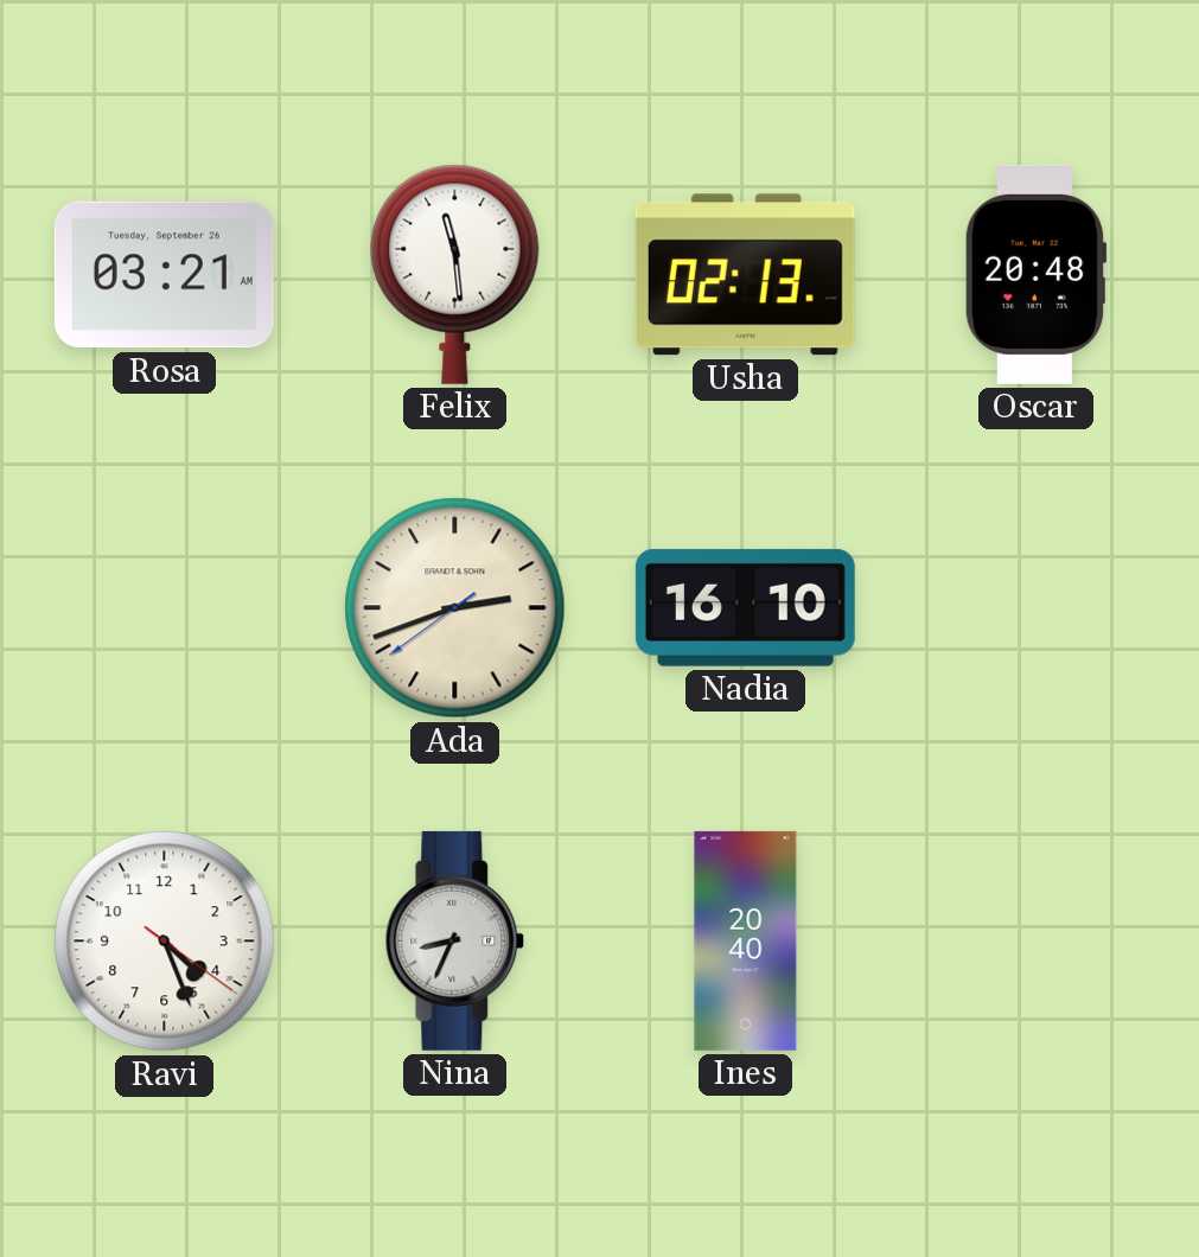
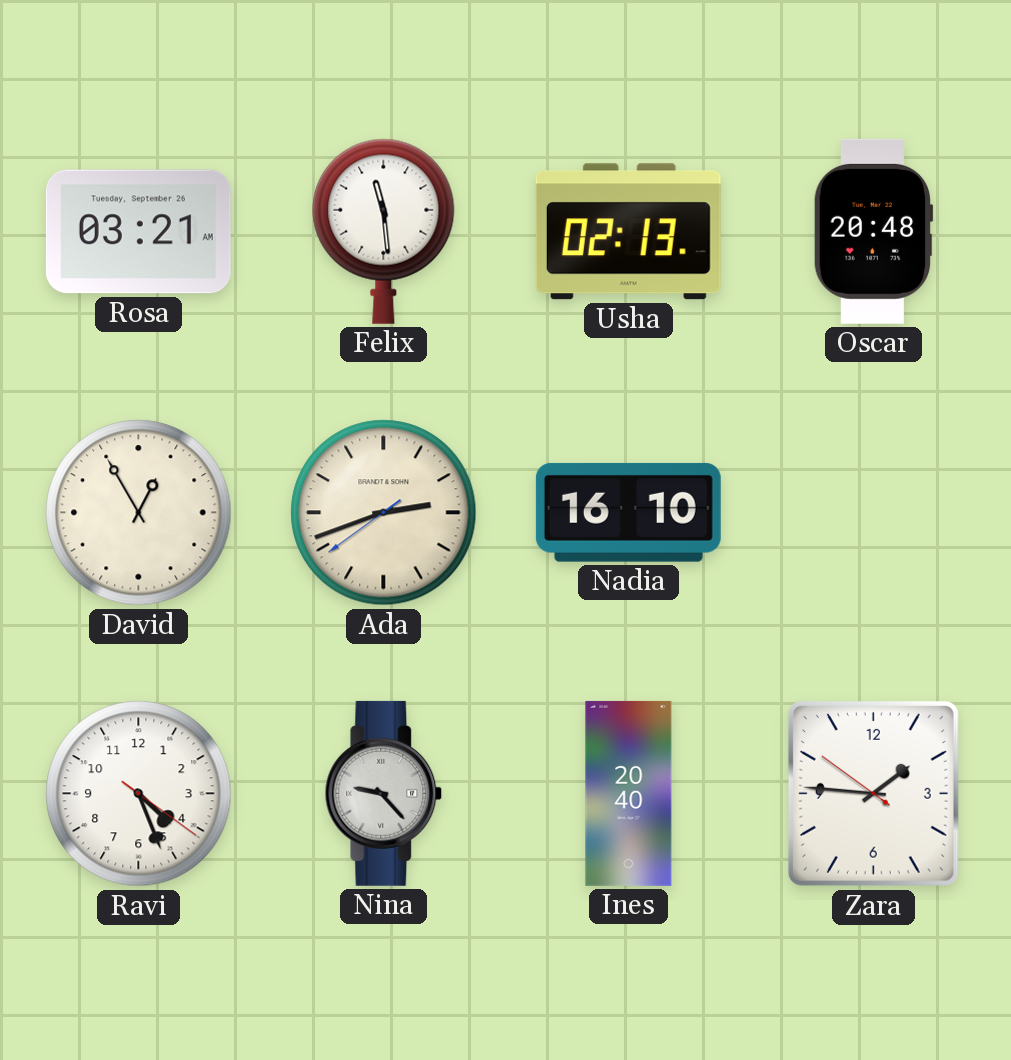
David: none -> 12:55 (139, 513)
Nina: 8:34 -> 9:23 (384, 793)
Zara: none -> 1:45 (873, 793)
